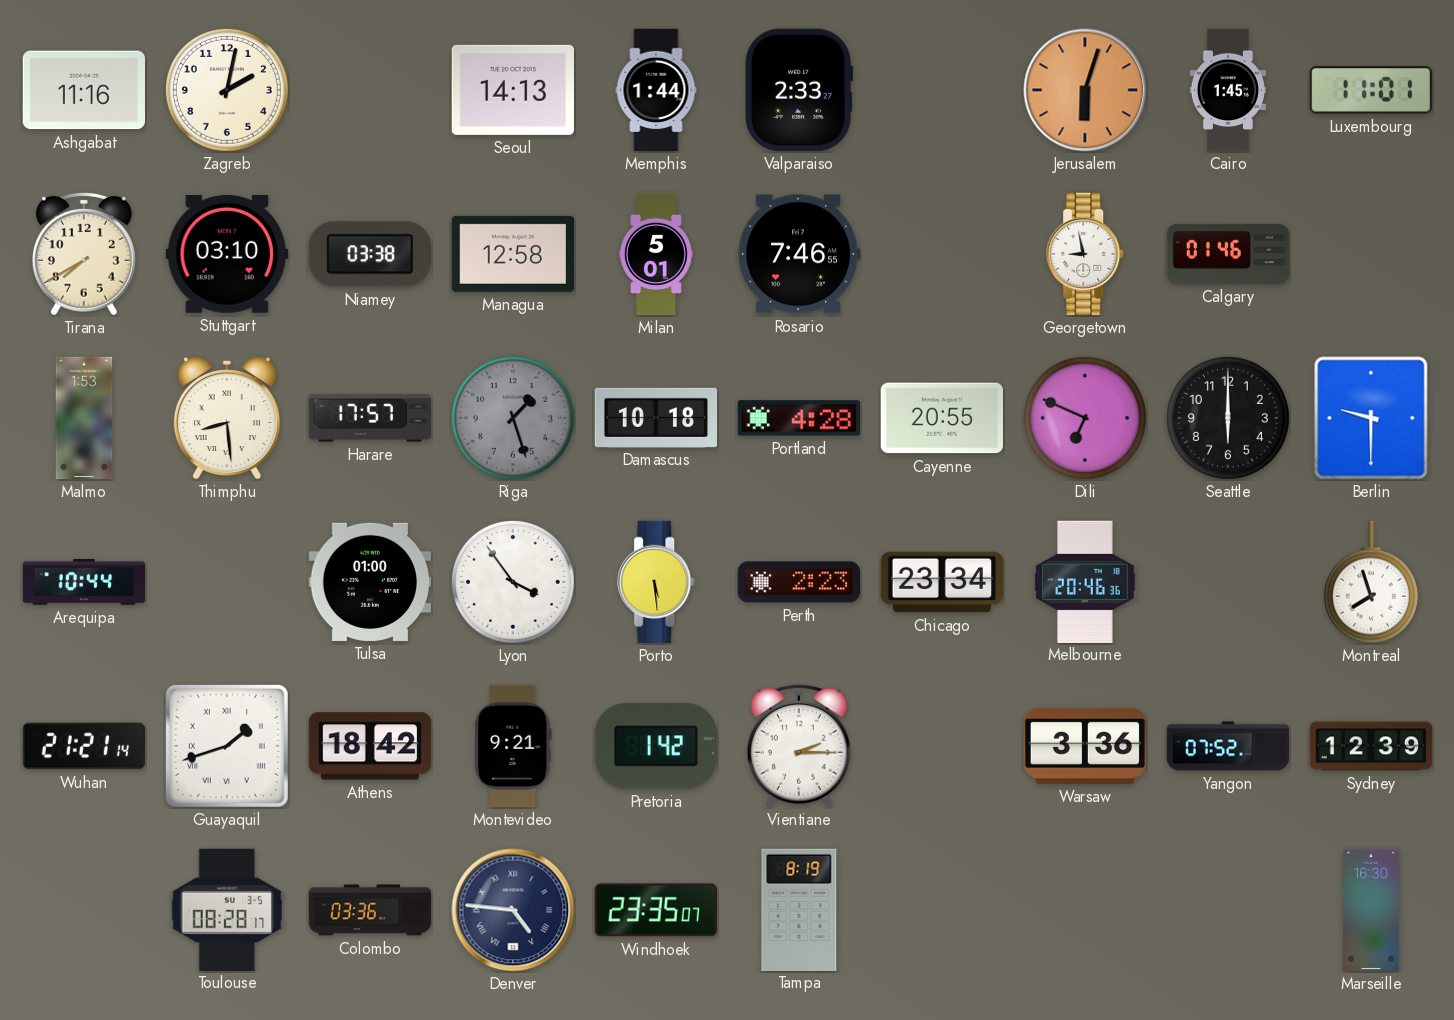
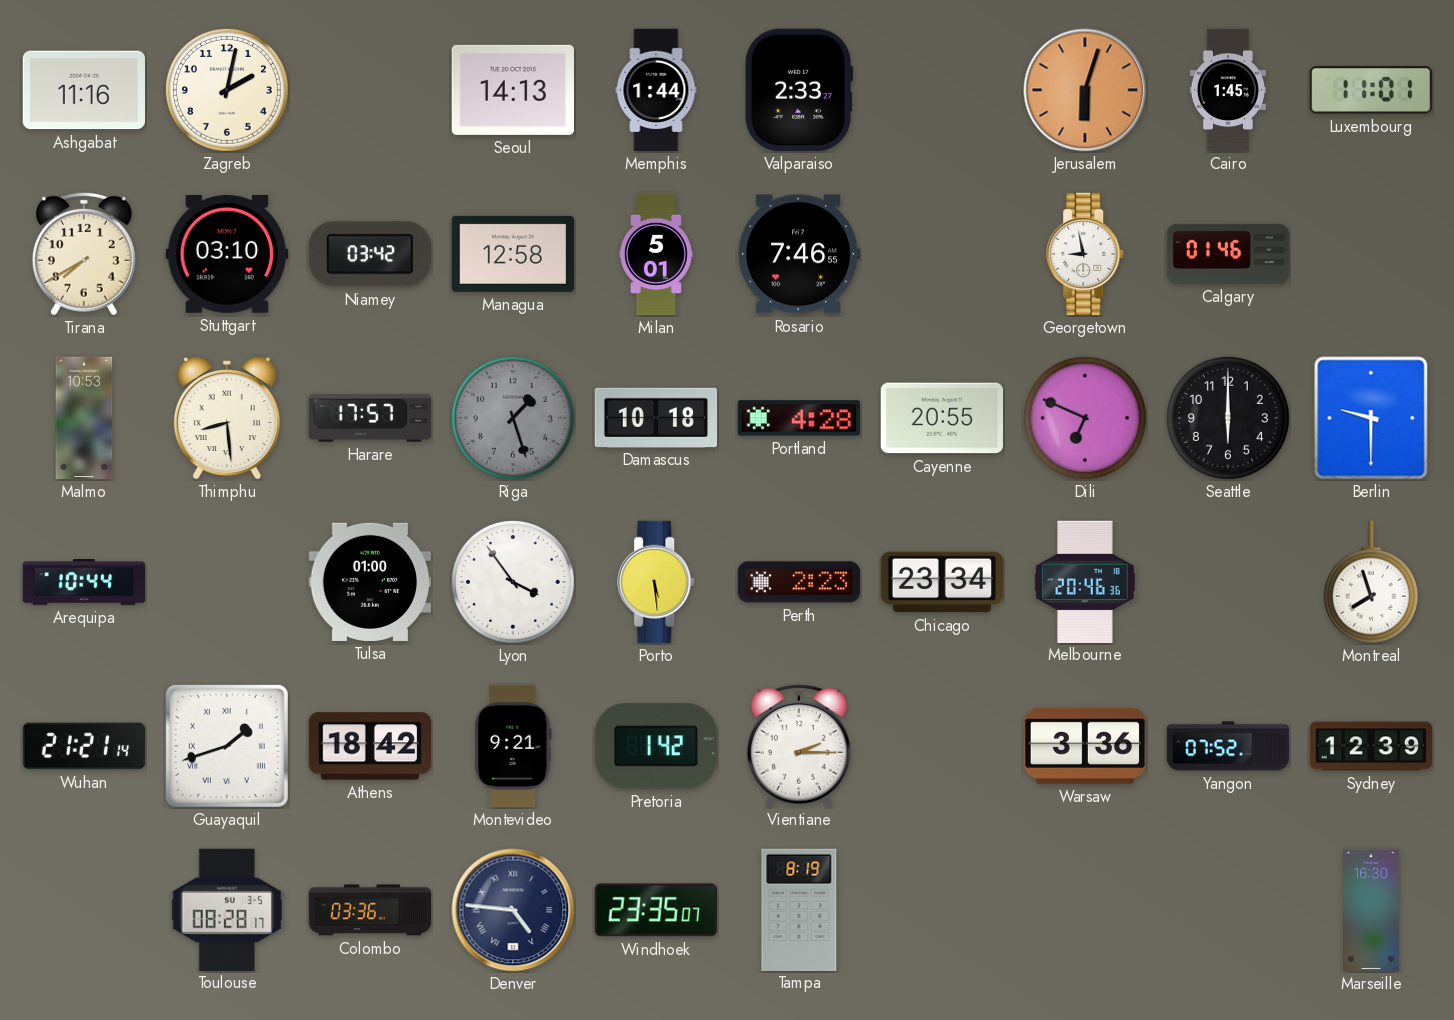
Niamey: 03:38 -> 03:42 (370, 254)
Malmo: 1:53 -> 10:53 (84, 418)
